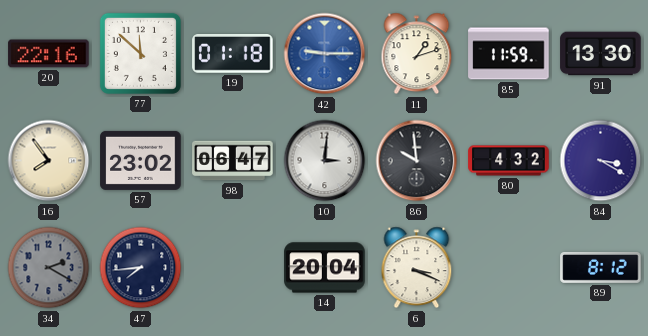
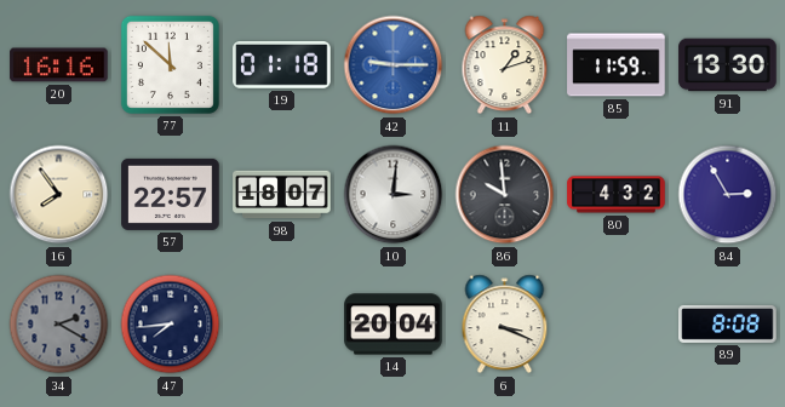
20: 22:16 -> 16:16 (59, 65)
57: 23:02 -> 22:57 (171, 194)
98: 06:47 -> 18:07 (282, 195)
84: 3:20 -> 2:55 (728, 195)
89: 8:12 -> 8:08 (728, 323)
